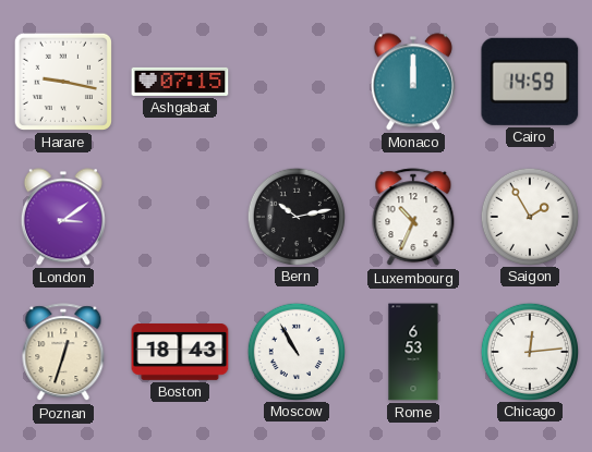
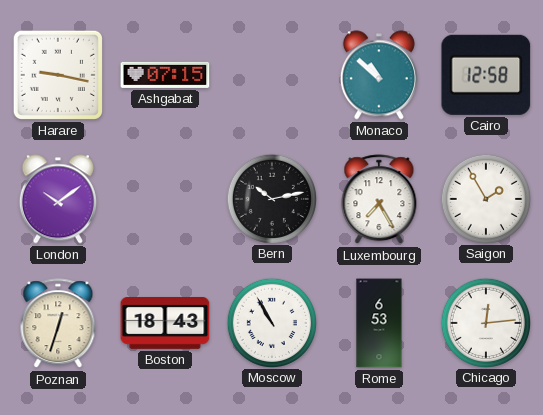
Monaco: 12:00 -> 10:52 (379, 75)
Cairo: 14:59 -> 12:58 (486, 75)
London: 3:09 -> 10:09 (58, 199)
Luxembourg: 10:34 -> 7:25 (379, 200)
